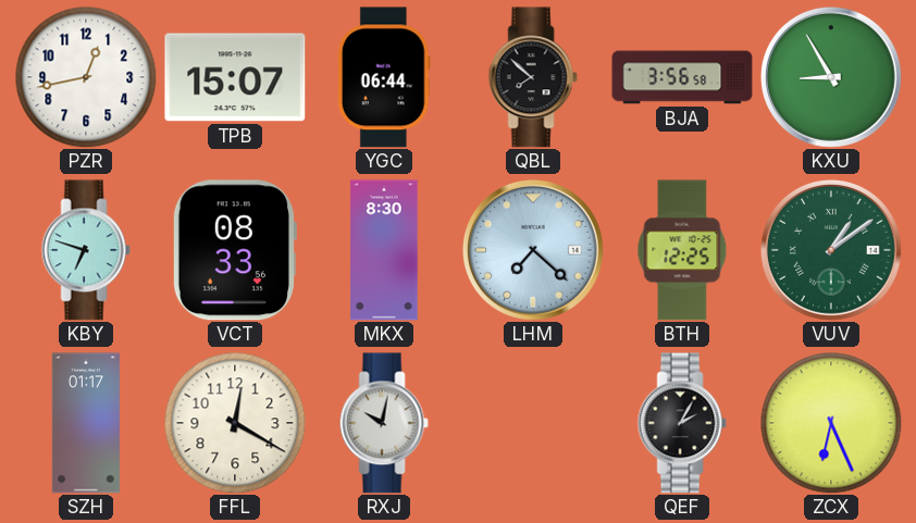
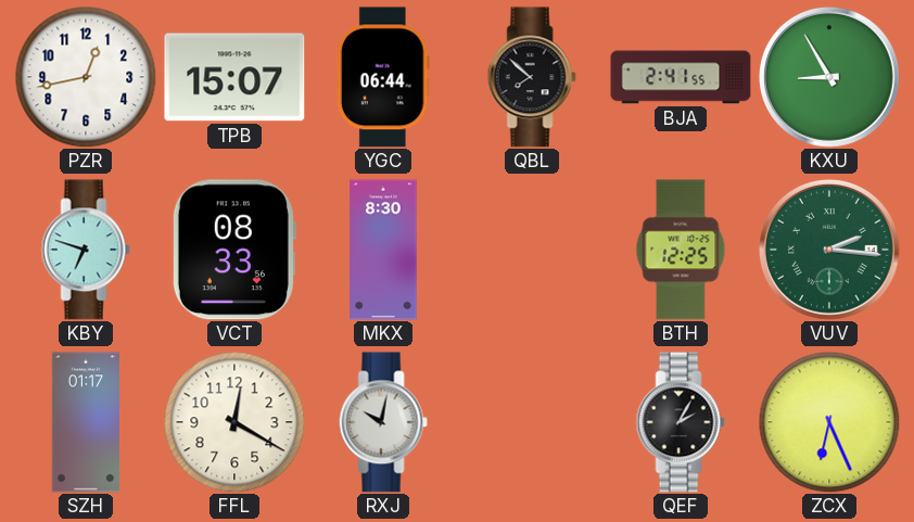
BJA: 3:56 -> 2:41 (681, 77)
LHM: 7:22 -> none (533, 250)
VUV: 1:09 -> 2:16 (829, 250)
